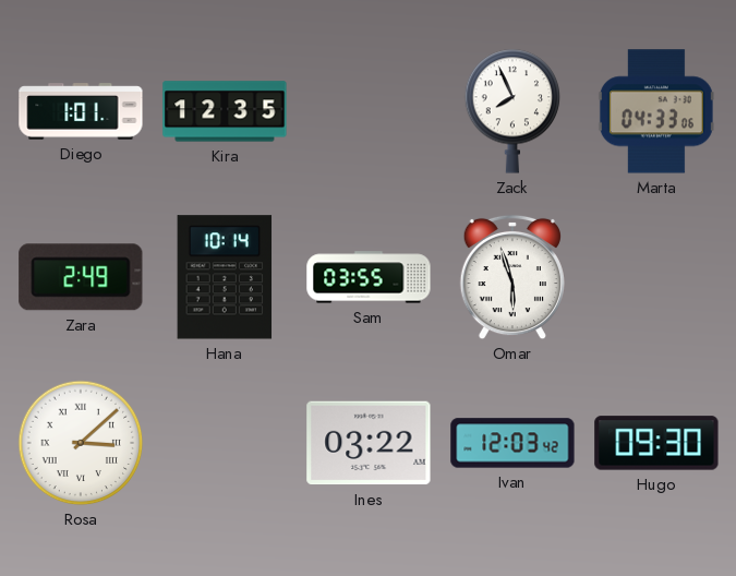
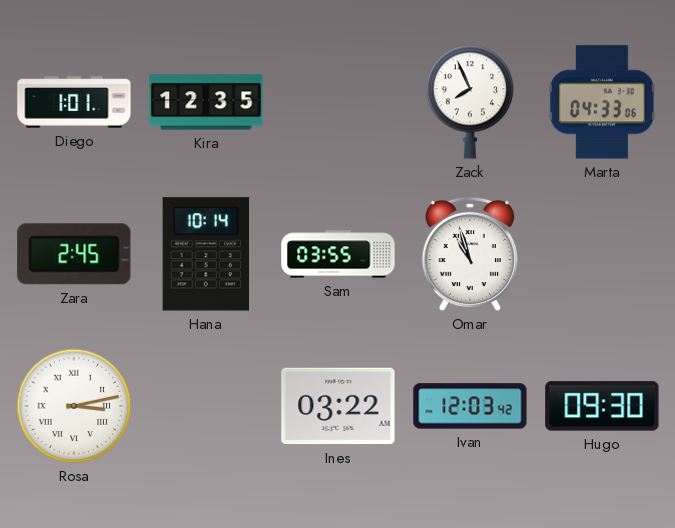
Zara: 2:49 -> 2:45 (74, 254)
Omar: 5:57 -> 10:57 (470, 254)
Rosa: 3:08 -> 3:13 (74, 406)
